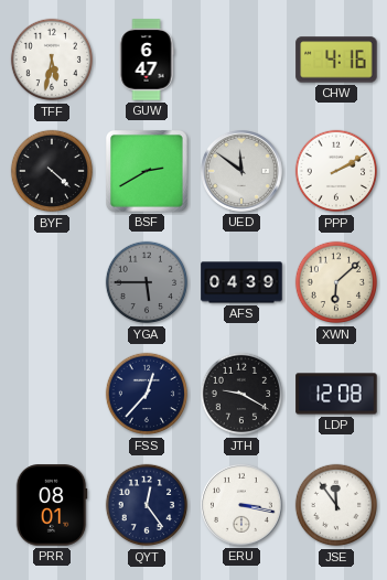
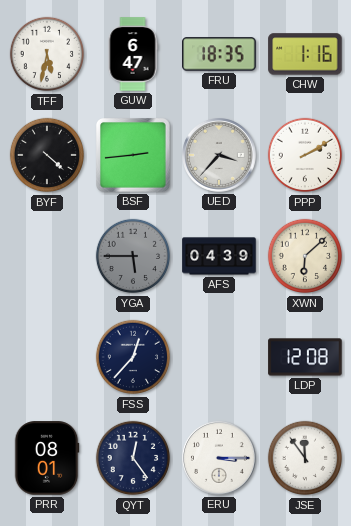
FRU: none -> 18:35 (219, 54)
CHW: 4:16 -> 1:16 (305, 54)
BSF: 2:40 -> 2:44 (134, 156)
UED: 11:51 -> 3:37 (220, 156)
JTH: 9:20 -> none (241, 394)
ERU: 3:17 -> 3:15 (220, 459)
